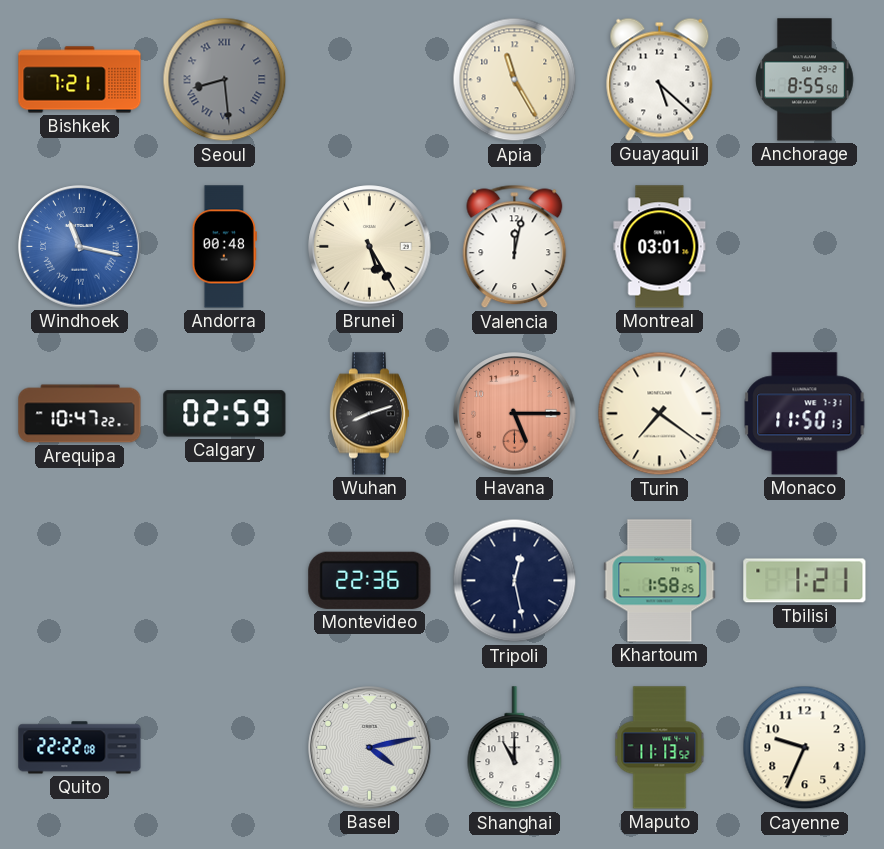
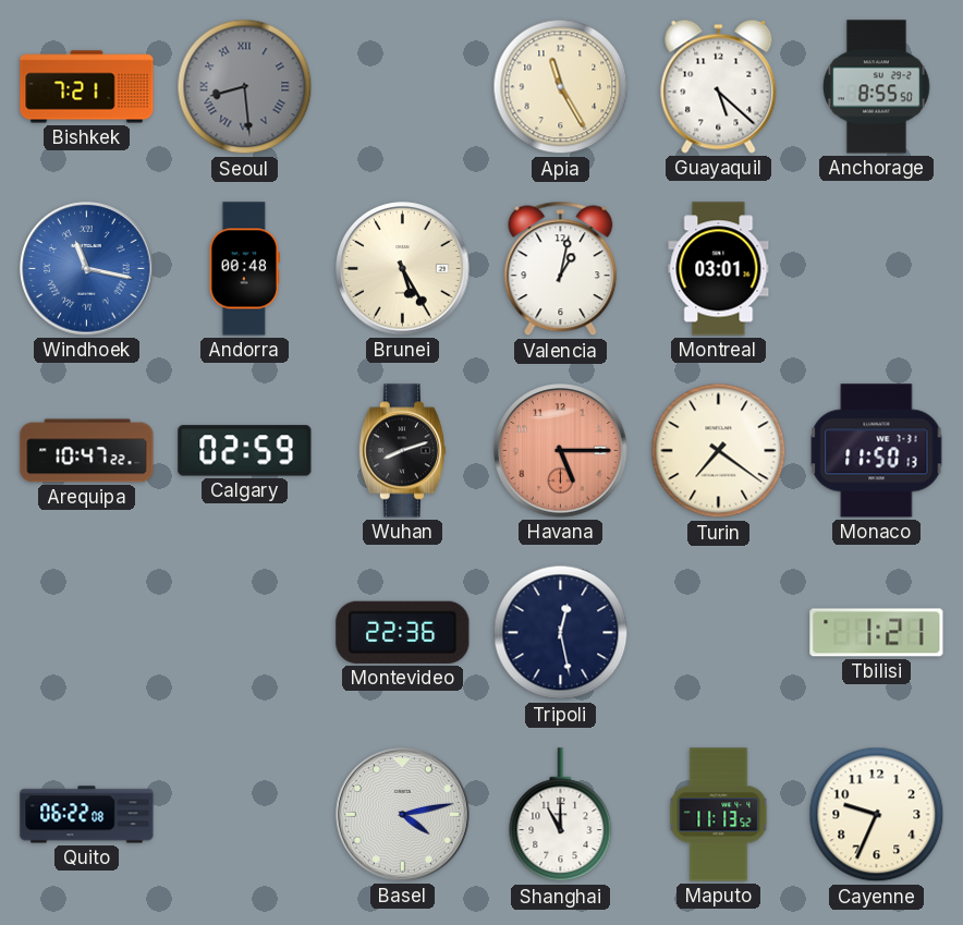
Valencia: 12:02 -> 1:02 (561, 269)
Khartoum: 1:58 -> none (660, 581)
Quito: 22:22 -> 06:22 (87, 815)
